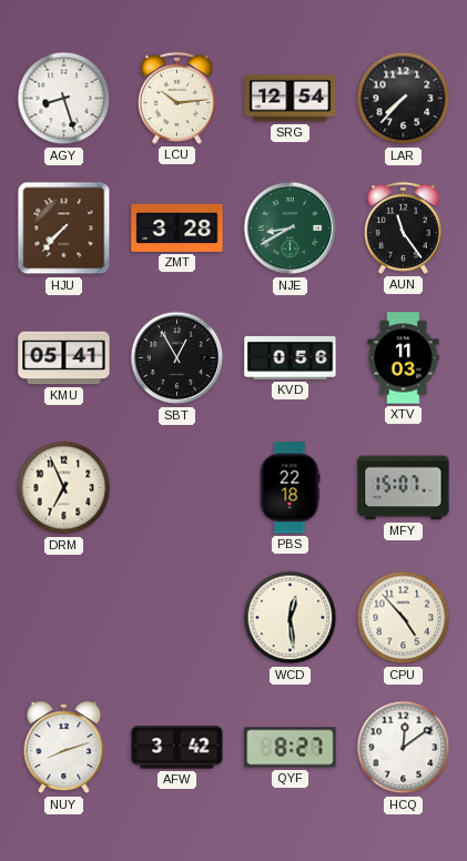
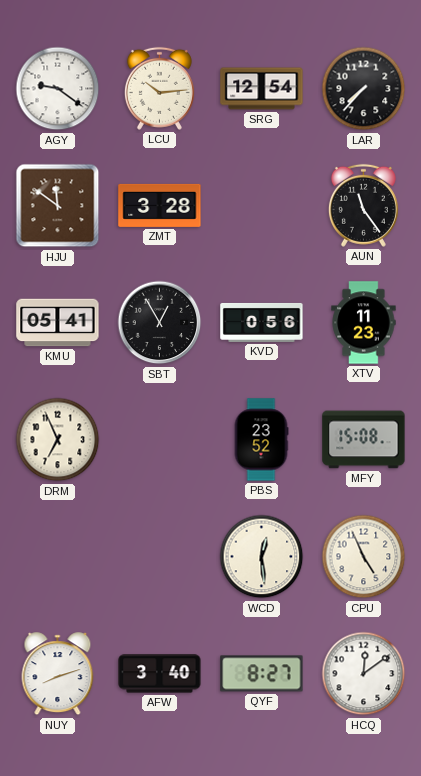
AGY: 8:27 -> 9:21 (58, 89)
HJU: 7:37 -> 11:51 (58, 206)
NJE: 8:40 -> none (291, 229)
XTV: 11:03 -> 11:23 (364, 323)
PBS: 22:18 -> 23:52 (261, 440)
MFY: 15:07 -> 15:08 (364, 440)
CPU: 4:53 -> 4:56 (364, 557)
AFW: 3:42 -> 3:40 (160, 674)
